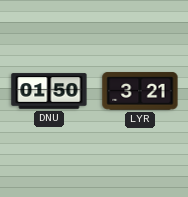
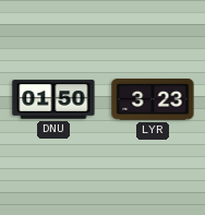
LYR: 3:21 -> 3:23 (153, 99)
